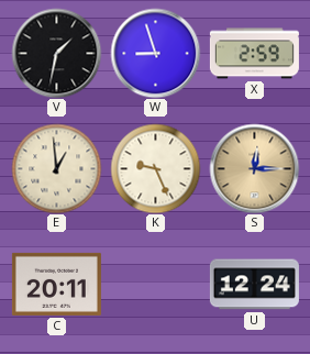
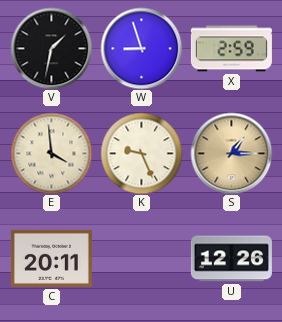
E: 12:59 -> 3:59 (51, 153)
S: 12:15 -> 1:15 (231, 153)
U: 12:24 -> 12:26 (231, 259)
